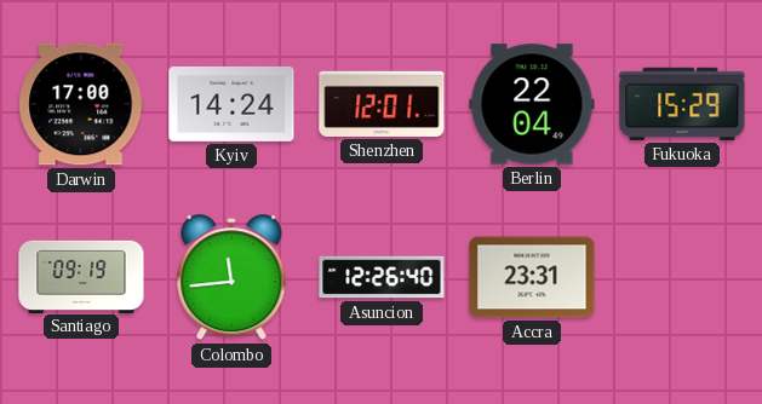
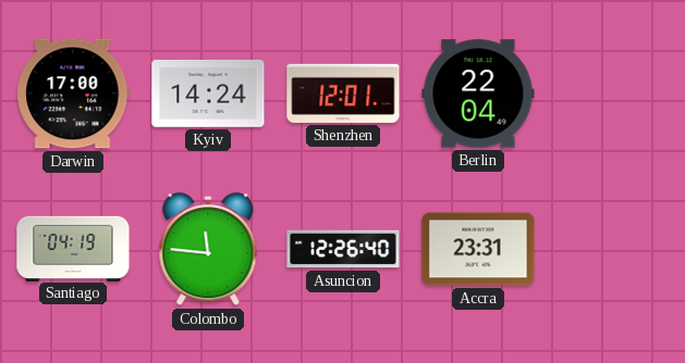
Fukuoka: 15:29 -> none (682, 104)
Santiago: 09:19 -> 04:19 (73, 248)
Colombo: 11:44 -> 11:46 (208, 250)
